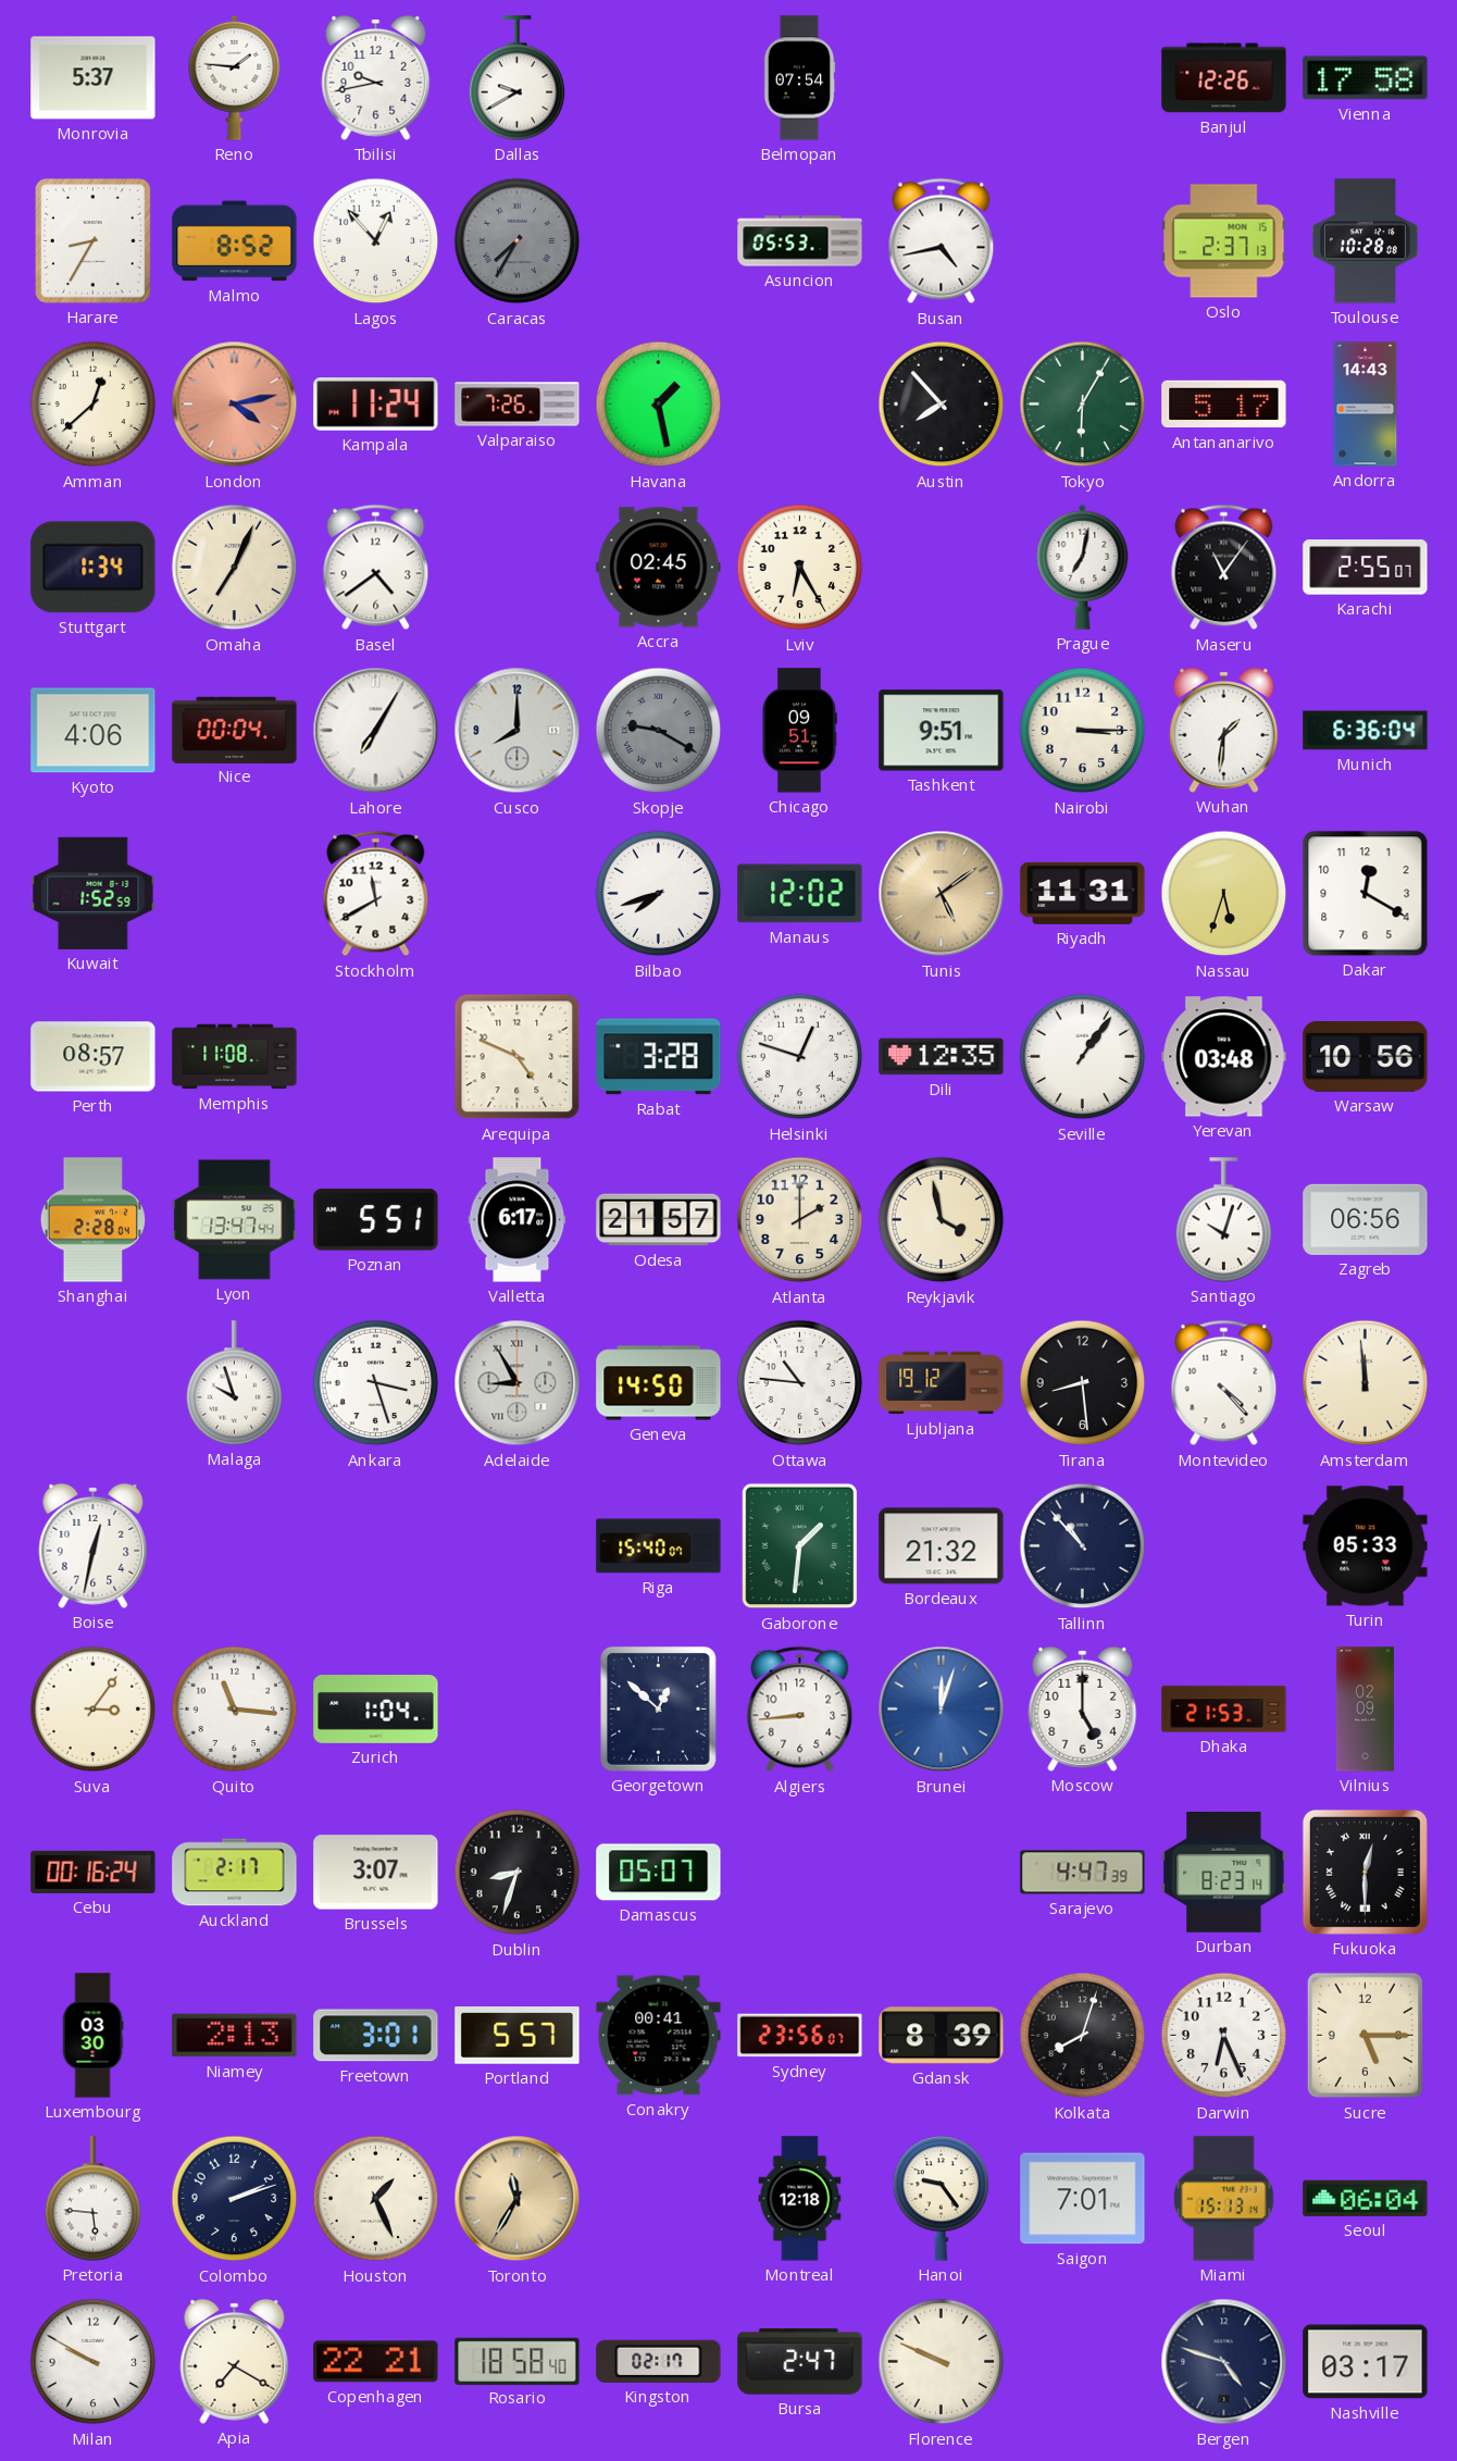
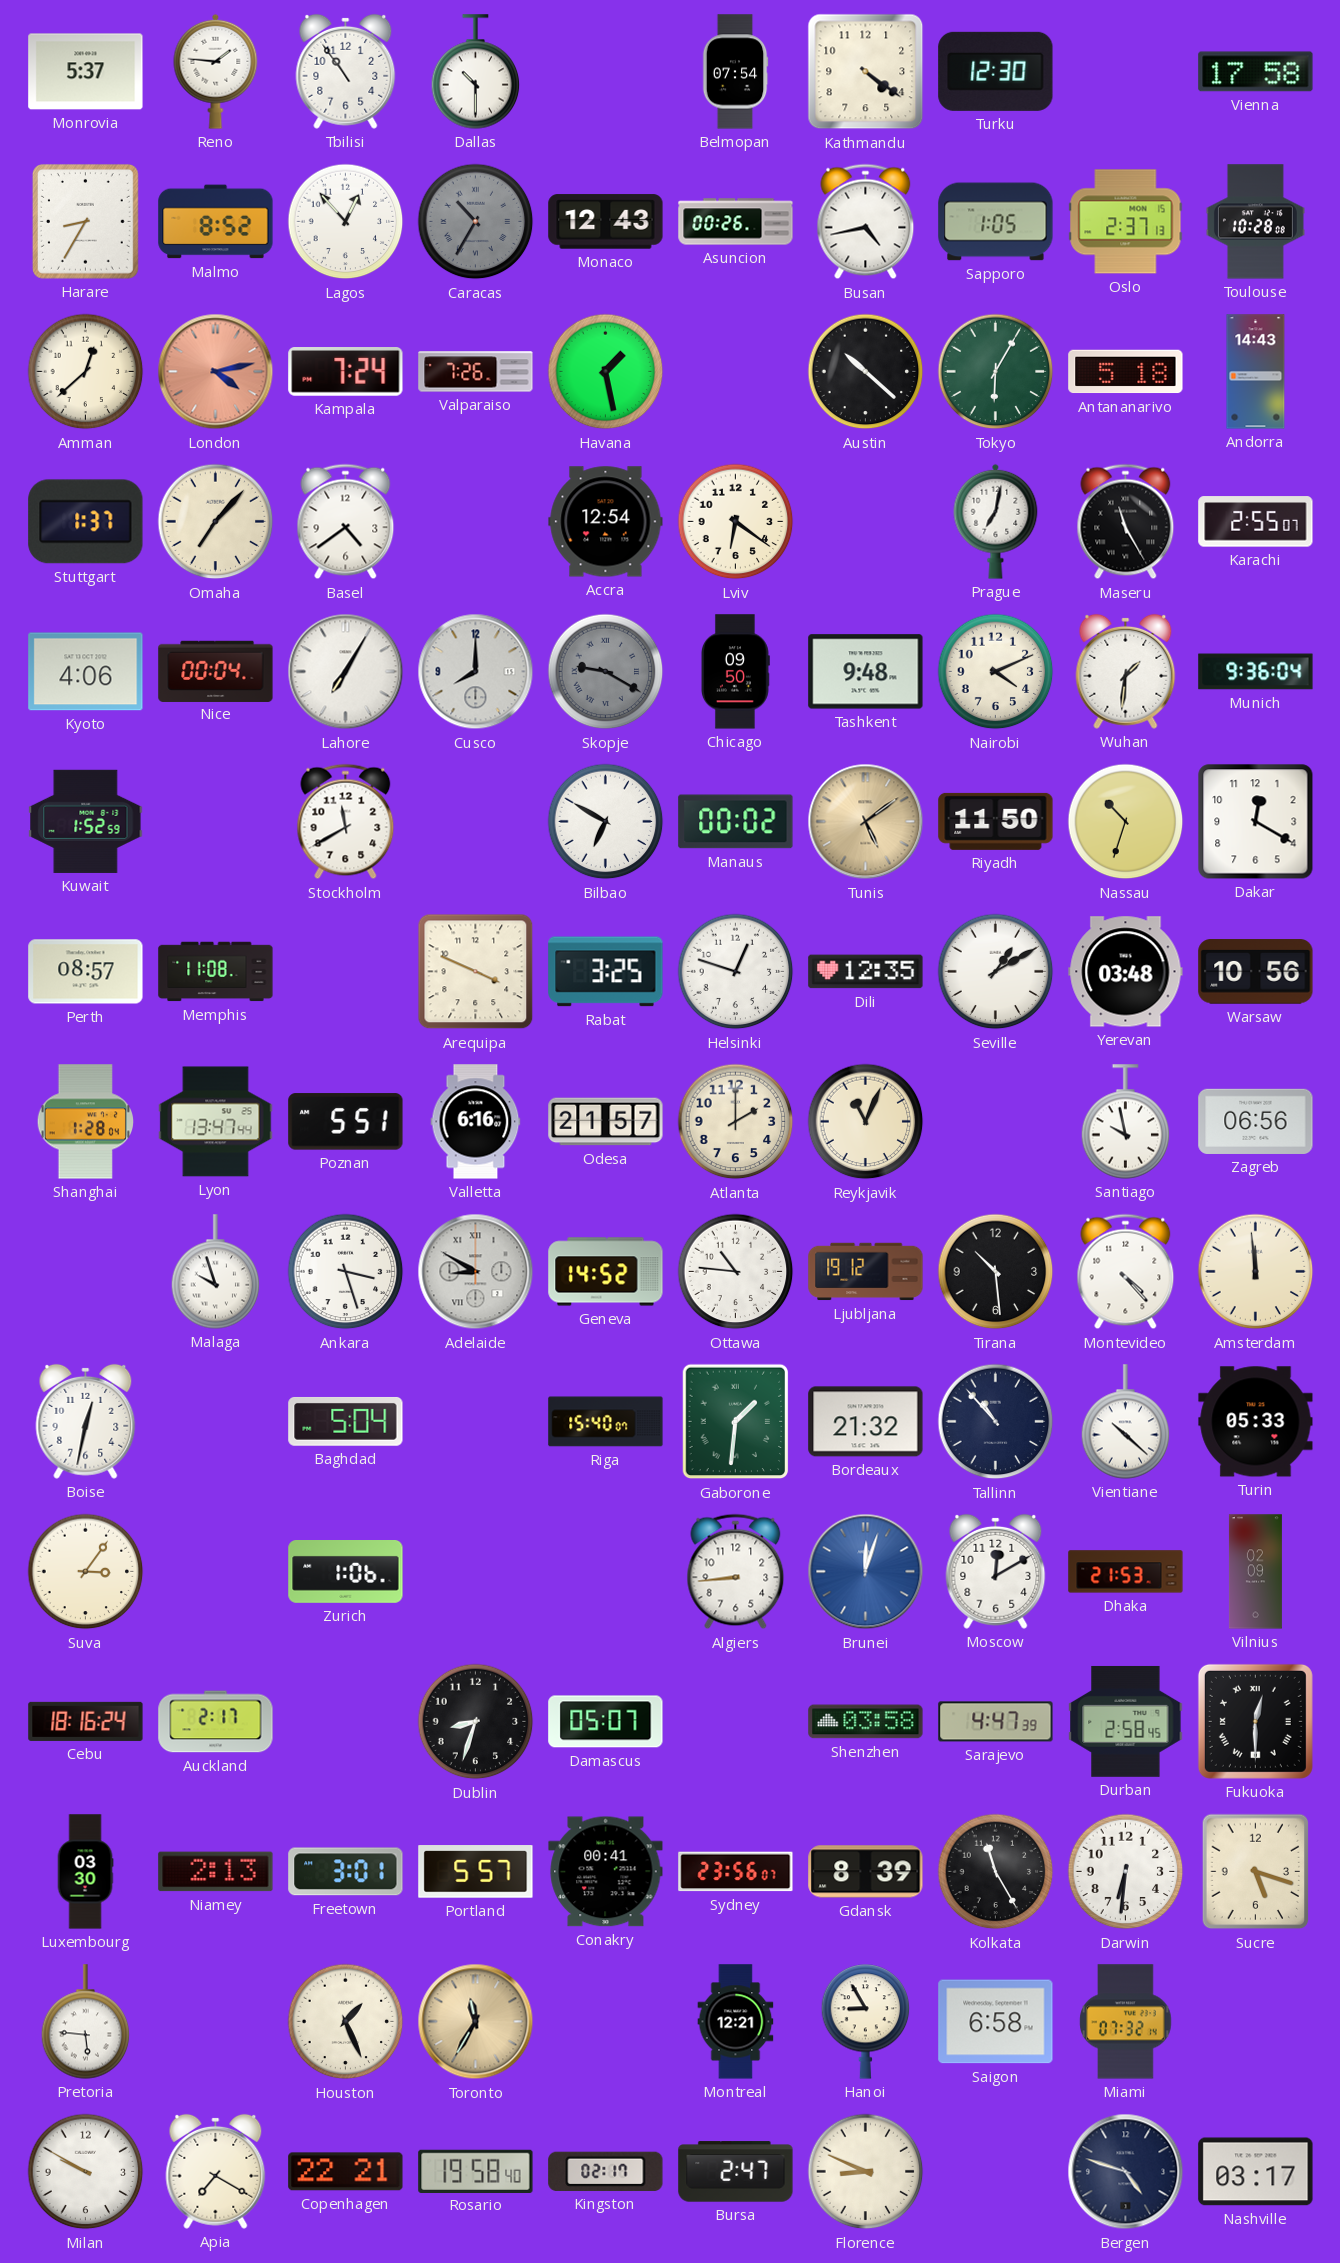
Tbilisi: 9:43 -> 10:54 (346, 71)
Dallas: 9:40 -> 10:30 (476, 72)
Kathmandu: none -> 4:21 (866, 72)
Turku: none -> 12:30 (996, 71)
Banjul: 12:26 -> none (1224, 78)
Caracas: 7:35 -> 10:35 (476, 222)
Monaco: none -> 12:43 (606, 222)
Asuncion: 05:53 -> 00:26 (736, 222)
Sapporo: none -> 1:05 (996, 222)
Kampala: 11:24 -> 7:24 (346, 372)
Austin: 7:53 -> 10:22 (866, 372)
Antananarivo: 5:17 -> 5:18 (1126, 372)
Stuttgart: 1:34 -> 1:37 (86, 522)
Omaha: 7:04 -> 7:07 (216, 522)
Accra: 02:45 -> 12:54 (606, 522)
Lviv: 6:25 -> 6:21 (736, 522)
Maseru: 11:06 -> 11:25 (1126, 522)
Chicago: 09:51 -> 09:50 (736, 672)
Tashkent: 9:51 -> 9:48 (866, 672)
Nairobi: 3:15 -> 4:11 (996, 672)
Munich: 6:36 -> 9:36 (1256, 672)
Bilbao: 7:42 -> 6:50 (606, 822)
Manaus: 12:02 -> 00:02 (736, 822)
Riyadh: 11:31 -> 11:50 (996, 821)
Nassau: 5:33 -> 10:33 (1126, 822)
Arequipa: 4:49 -> 3:49 (476, 972)
Rabat: 3:28 -> 3:25 (606, 972)
Seville: 1:06 -> 1:10 (996, 972)
Shanghai: 2:28 -> 1:28 (85, 1122)
Valletta: 6:17 -> 6:16 (476, 1122)
Reykjavik: 3:58 -> 11:04 (866, 1122)
Santiago: 10:03 -> 9:58 (1126, 1122)
Adelaide: 8:55 -> 8:50 (476, 1272)
Geneva: 14:50 -> 14:52 (606, 1272)
Tirana: 8:29 -> 10:29 (996, 1272)
Baghdad: none -> 5:04 (346, 1422)
Vientiane: none -> 10:22 (1126, 1422)
Quito: 11:16 -> none (235, 1710)
Zurich: 1:04 -> 1:06 (346, 1572)
Georgetown: 12:52 -> none (658, 1708)
Moscow: 5:00 -> 12:10 (996, 1571)
Cebu: 00:16 -> 18:16 (86, 1721)
Brussels: 3:07 -> none (376, 1873)
Shenzhen: none -> 03:58 (866, 1722)
Durban: 8:23 -> 2:58 (1126, 1721)
Kolkata: 8:03 -> 11:25 (996, 1872)
Darwin: 6:26 -> 6:31 (1126, 1872)
Sucre: 5:15 -> 5:18 (1256, 1872)
Colombo: 2:12 -> none (235, 2199)
Montreal: 12:18 -> 12:21 (736, 2022)
Hanoi: 9:24 -> 8:55 (866, 2022)
Saigon: 7:01 -> 6:58 (996, 2022)
Miami: 15:13 -> 07:32 (1126, 2022)
Seoul: 06:04 -> none (1366, 2198)
Rosario: 18:58 -> 19:58 (476, 2171)
Florence: 9:49 -> 8:49 (866, 2172)
